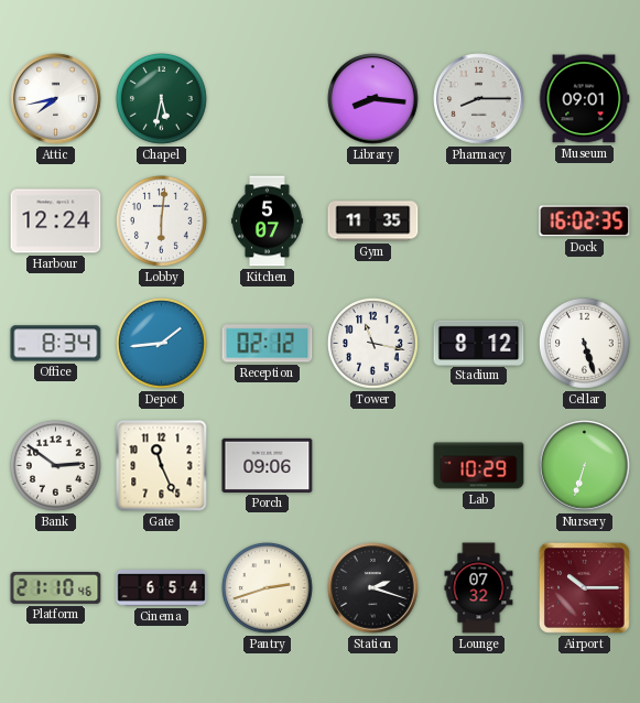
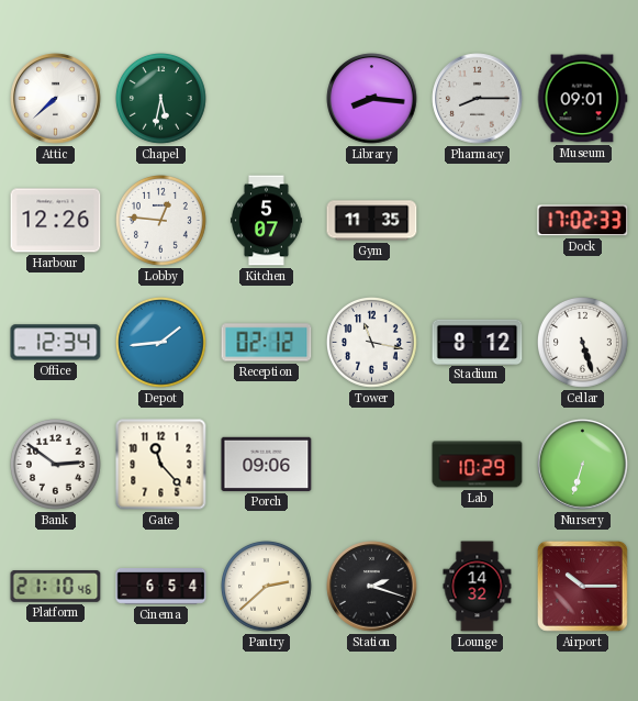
Attic: 7:43 -> 7:38 (56, 99)
Harbour: 12:24 -> 12:26 (56, 221)
Lobby: 6:01 -> 12:46 (161, 221)
Dock: 16:02 -> 17:02 (583, 221)
Office: 8:34 -> 12:34 (56, 343)
Gate: 11:26 -> 11:23 (161, 465)
Pantry: 2:42 -> 2:38 (267, 587)
Lounge: 07:32 -> 14:32 (478, 587)
